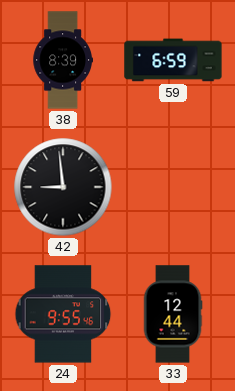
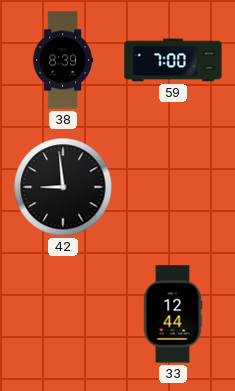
59: 6:59 -> 7:00 (173, 60)
24: 9:55 -> none (63, 314)
